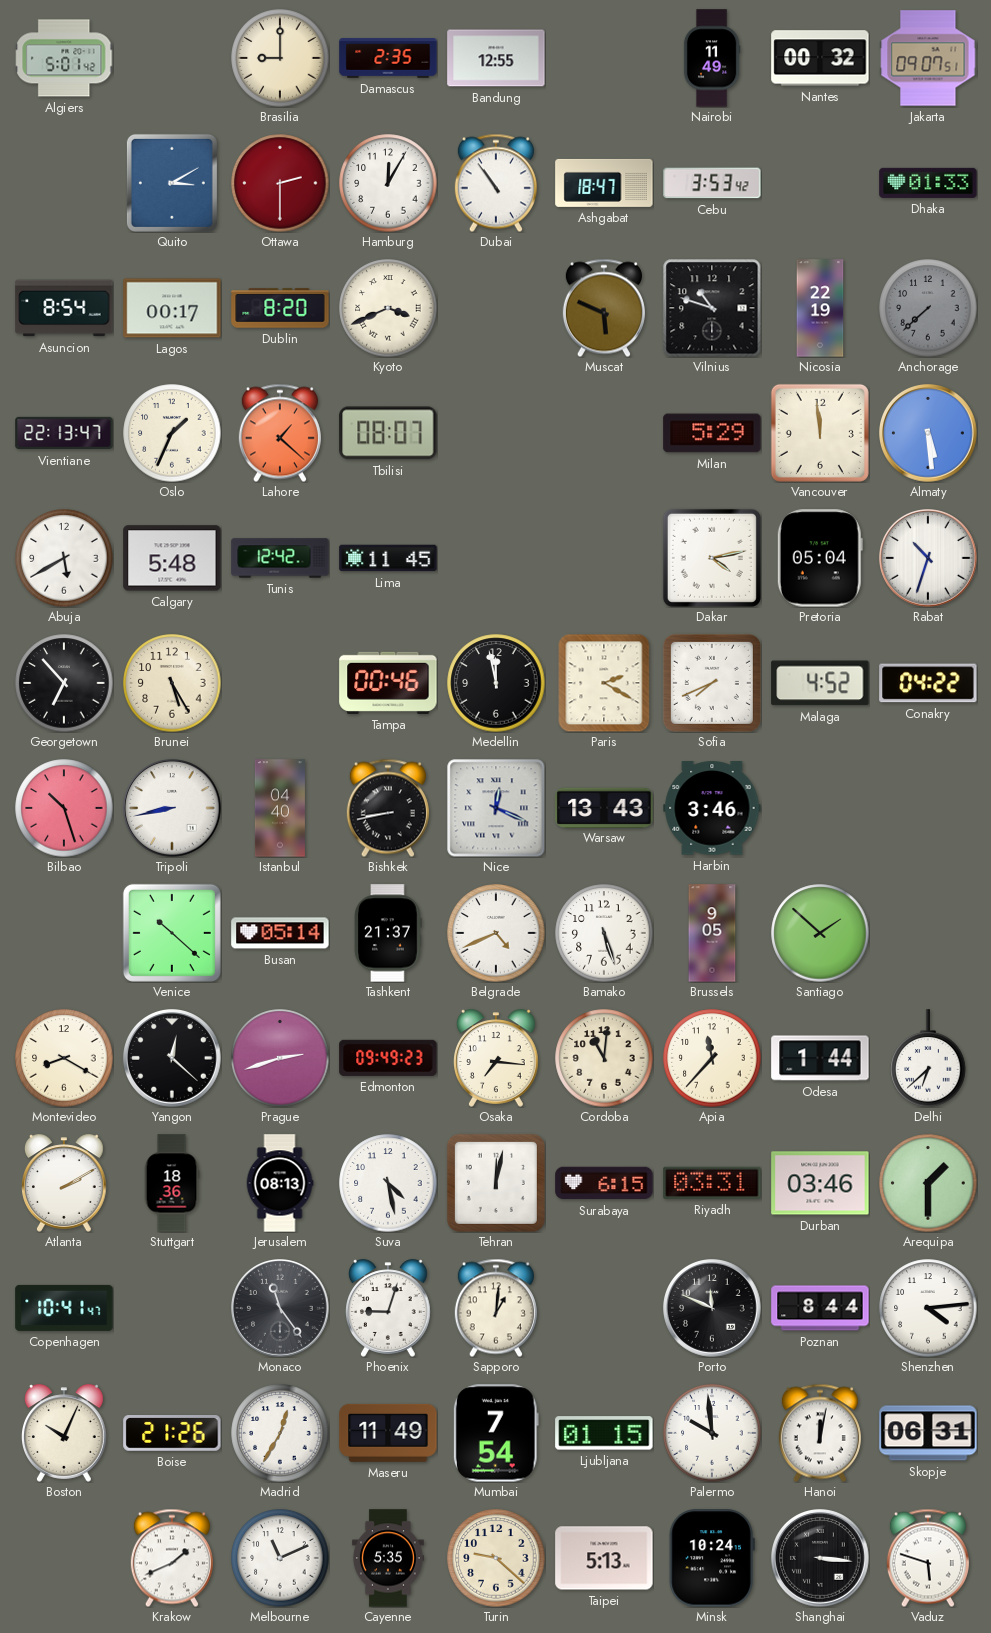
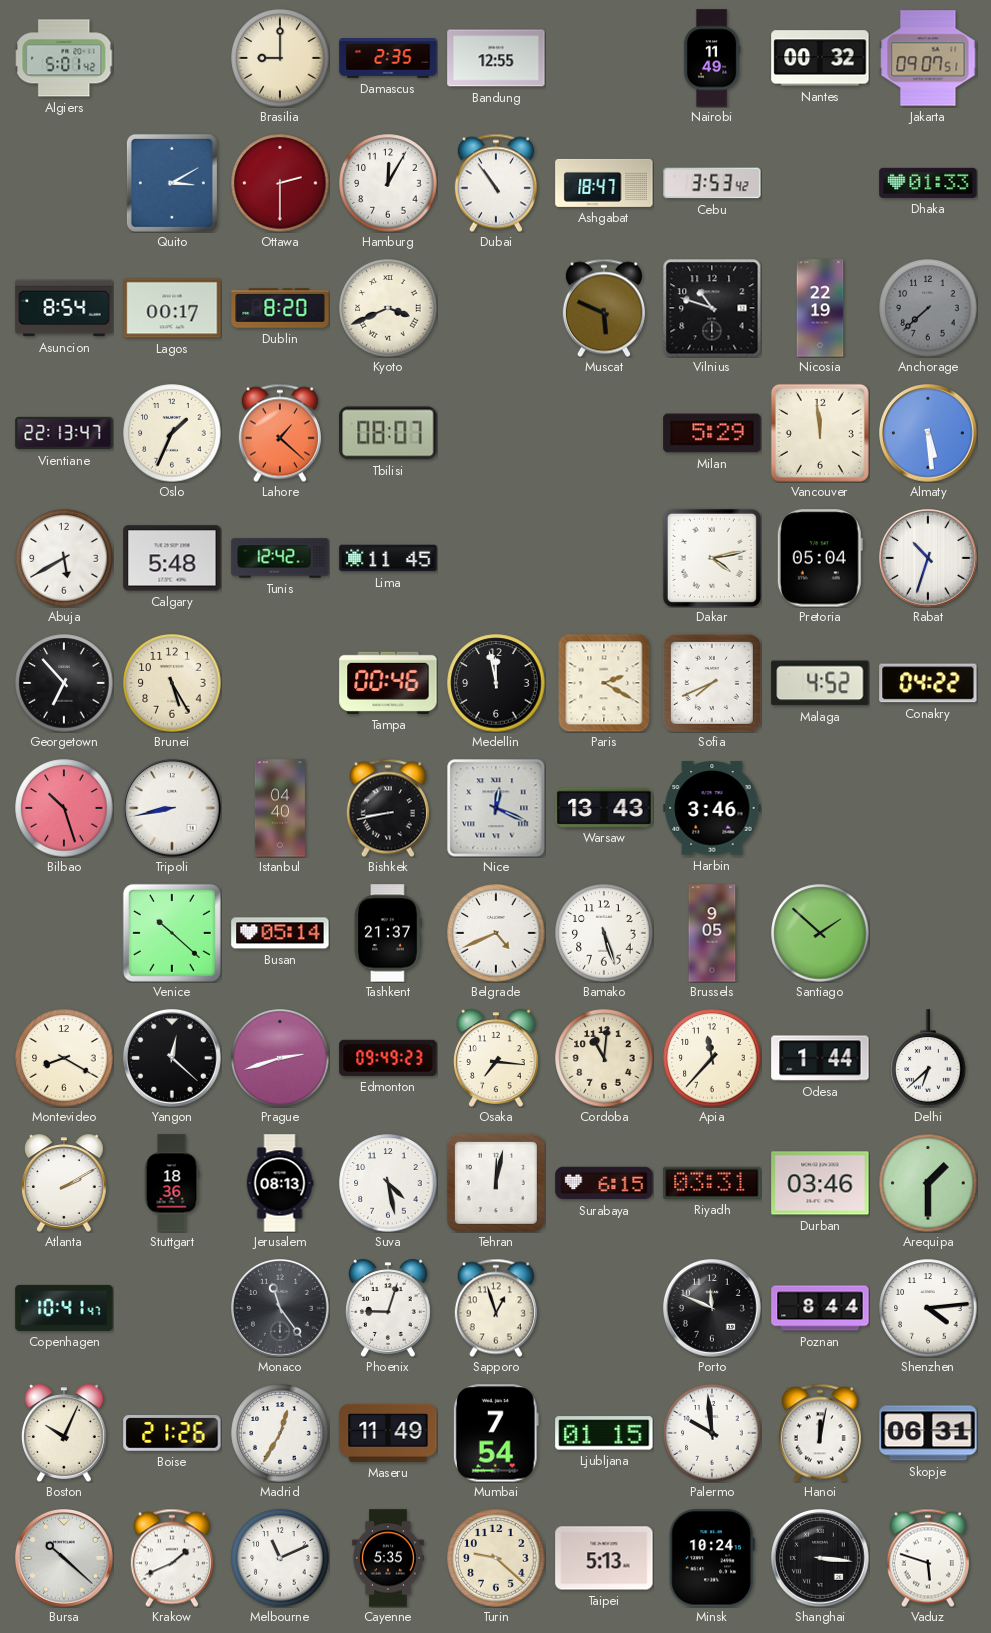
Sapporo: 1:01 -> 12:57 (496, 1308)
Bursa: none -> 10:22 (64, 1558)
